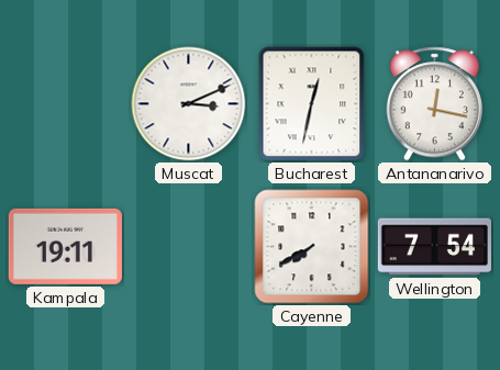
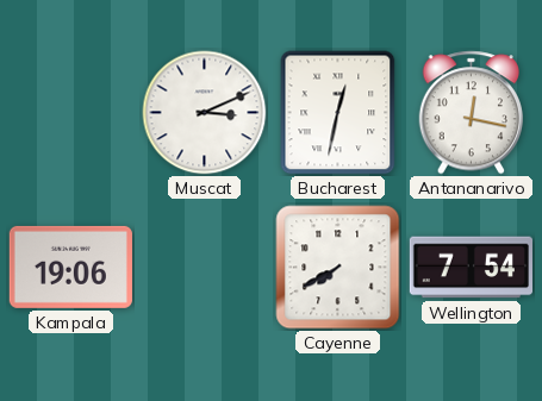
Kampala: 19:11 -> 19:06 (70, 267)
